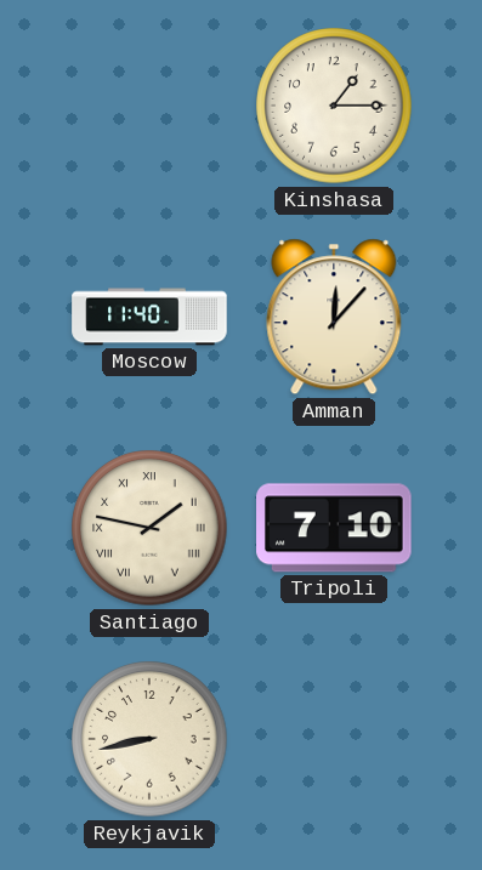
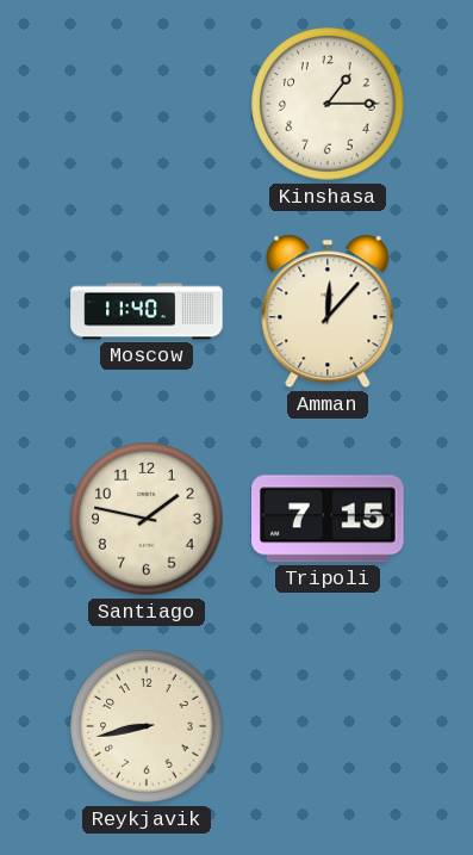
Santiago numerals: Roman -> Arabic (147, 519)
Tripoli: 7:10 -> 7:15 (328, 519)
